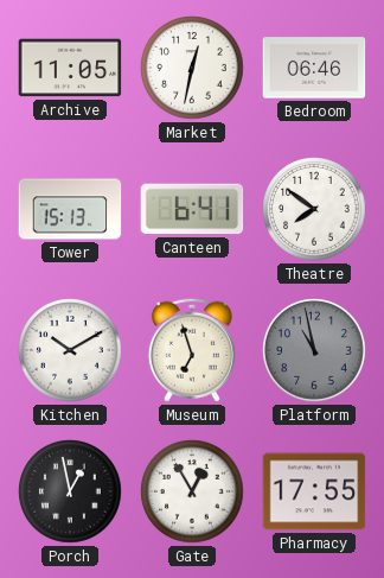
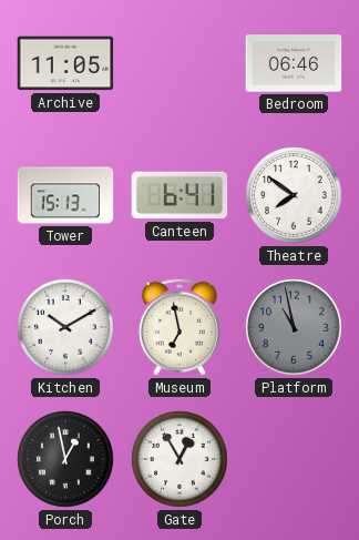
Market: 12:32 -> none (192, 68)
Museum: 6:57 -> 6:58 (179, 327)
Pharmacy: 17:55 -> none (314, 491)
